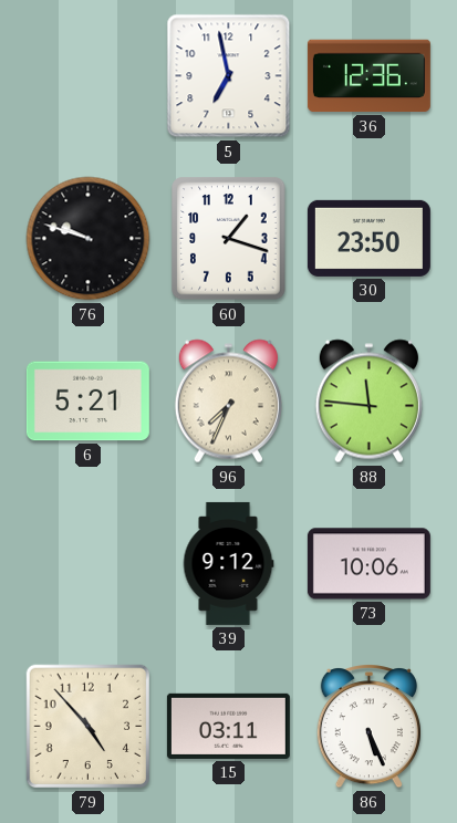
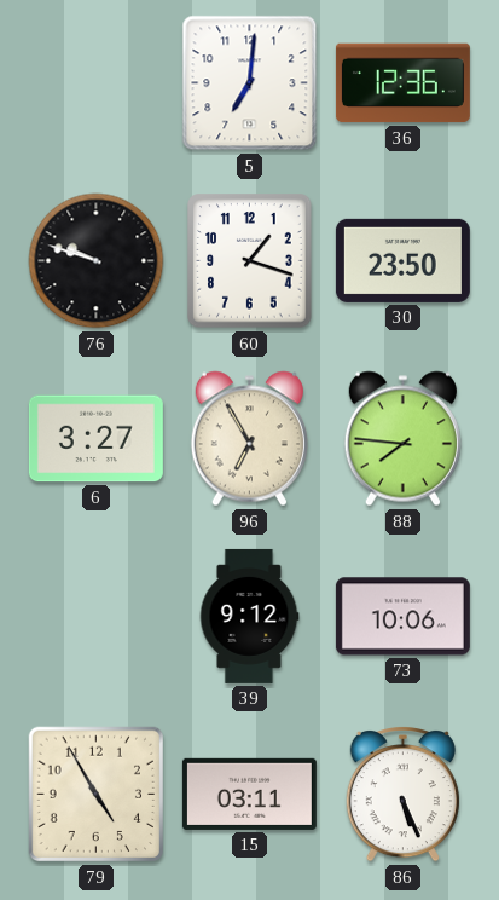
5: 6:58 -> 7:01 (250, 83)
6: 5:21 -> 3:27 (95, 439)
96: 7:34 -> 6:55 (249, 439)
88: 11:46 -> 7:46 (402, 439)
79: 4:53 -> 4:55 (97, 795)
